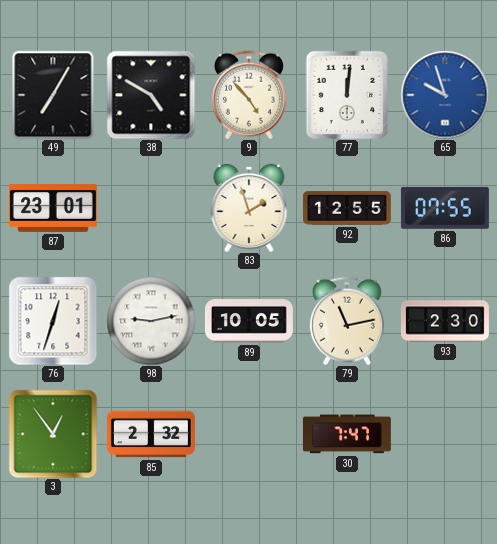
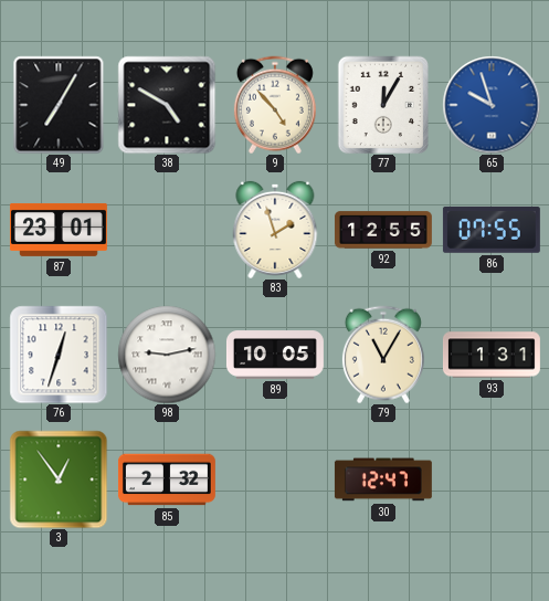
77: 12:01 -> 12:05 (382, 105)
79: 11:13 -> 11:05 (383, 355)
93: 2:30 -> 1:31 (492, 355)
30: 7:47 -> 12:47 (383, 479)
